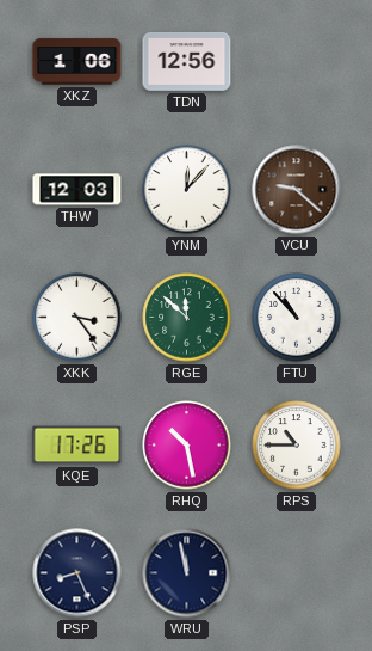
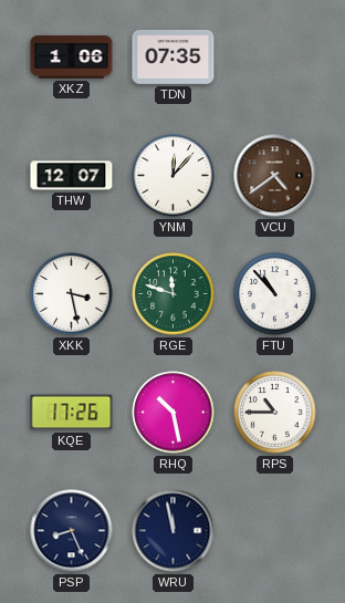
TDN: 12:56 -> 07:35 (174, 56)
THW: 12:03 -> 12:07 (72, 176)
VCU: 9:22 -> 4:39 (275, 176)
XKK: 3:24 -> 3:28 (72, 294)
RGE: 11:52 -> 11:48 (174, 294)
